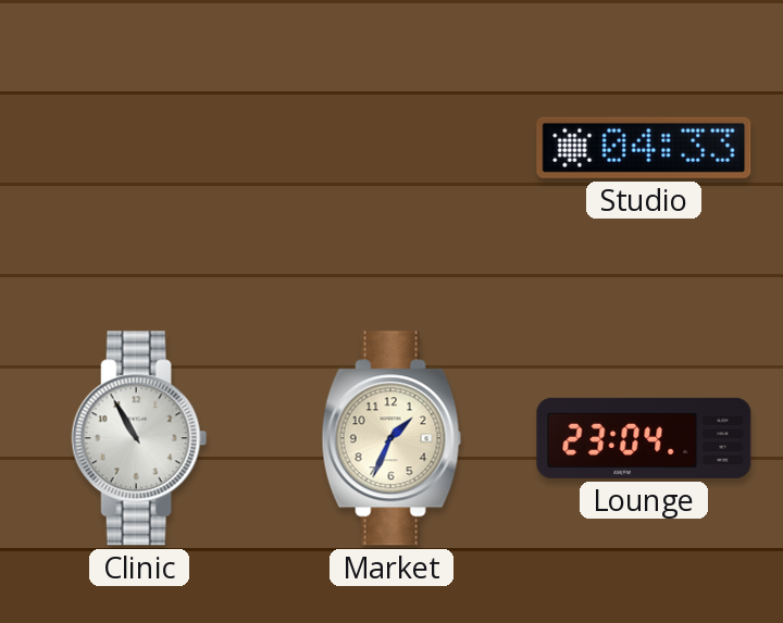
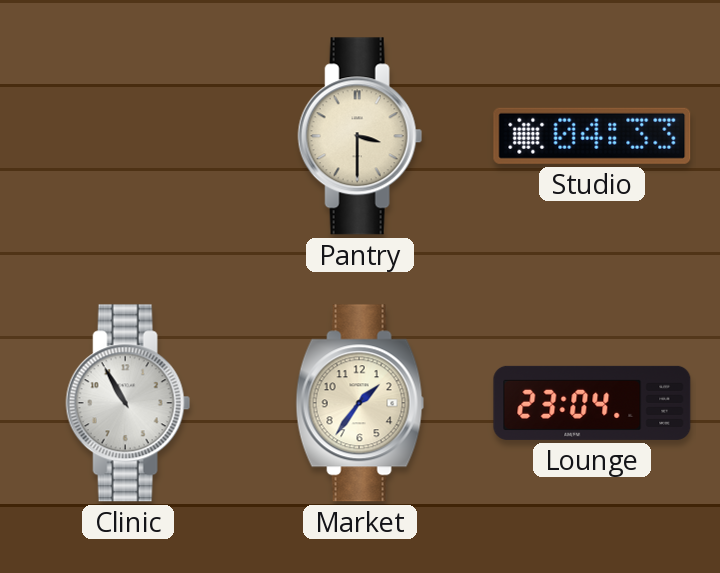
Pantry: none -> 3:30 (360, 136)
Market: 1:34 -> 1:36 (360, 403)
